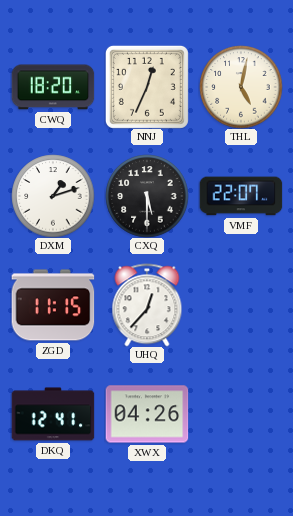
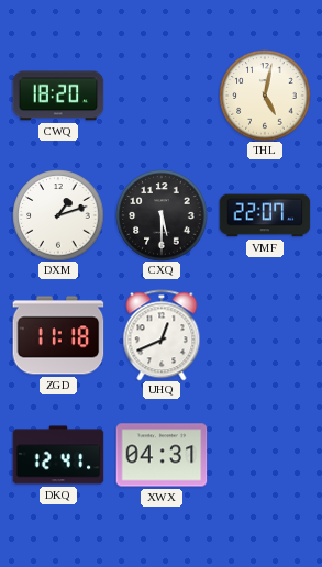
NNJ: 12:34 -> none (147, 87)
ZGD: 11:15 -> 11:18 (58, 335)
UHQ: 12:37 -> 12:41 (162, 335)
XWX: 04:26 -> 04:31 (162, 455)
